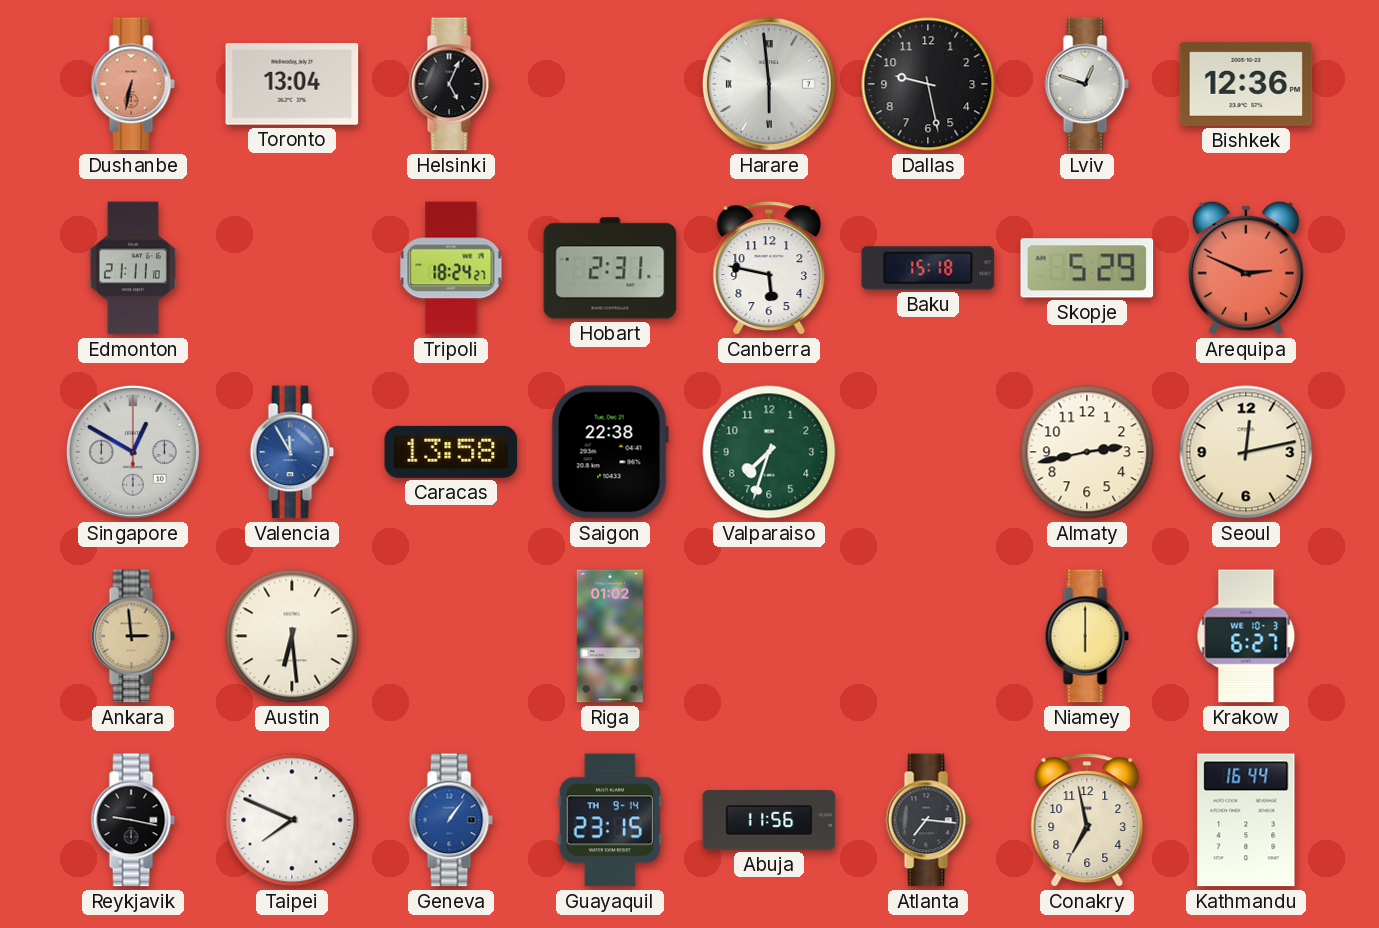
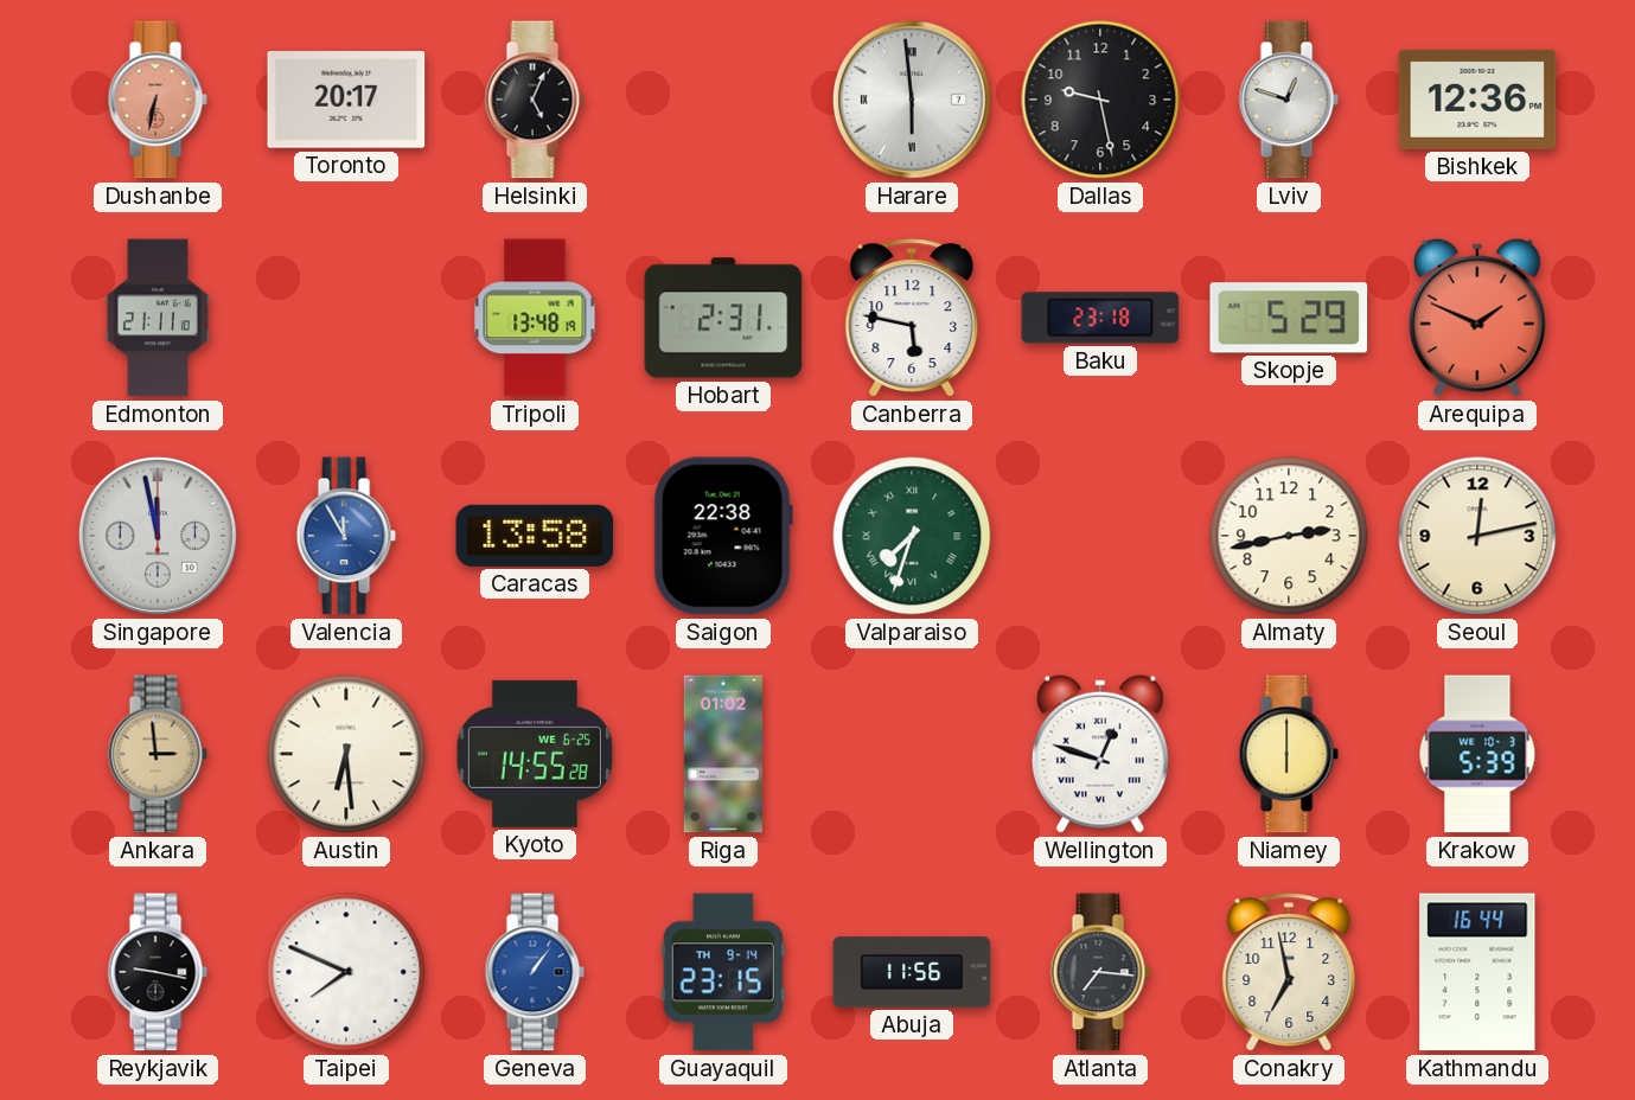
Toronto: 13:04 -> 20:17 (346, 101)
Tripoli: 18:24 -> 13:48 (535, 318)
Baku: 15:18 -> 23:18 (1100, 318)
Arequipa: 2:49 -> 1:49 (1477, 318)
Singapore: 12:50 -> 11:58 (158, 536)
Valparaiso numerals: Arabic -> Roman (912, 536)
Kyoto: none -> 14:55 (535, 754)
Wellington: none -> 12:48 (1100, 754)
Krakow: 6:27 -> 5:39 (1477, 754)
